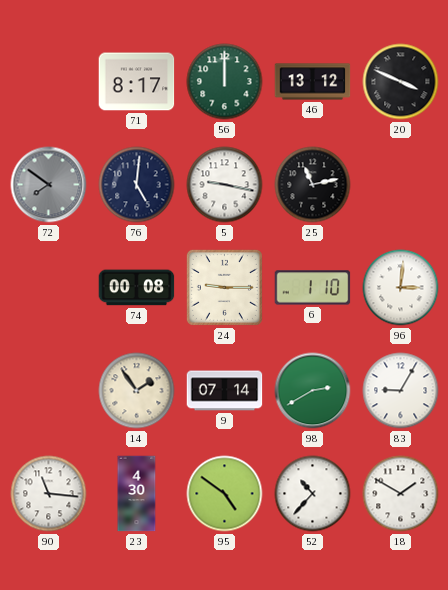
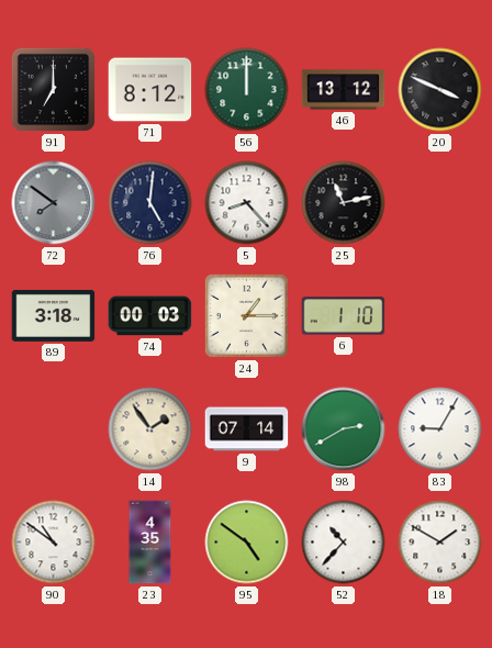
91: none -> 7:00 (54, 90)
71: 8:17 -> 8:12 (150, 90)
5: 9:17 -> 8:23 (247, 203)
89: none -> 3:18 (54, 315)
74: 00:08 -> 00:03 (150, 316)
24: 9:15 -> 1:15 (246, 315)
96: 3:01 -> none (401, 288)
90: 11:16 -> 10:51 (54, 543)
23: 4:30 -> 4:35 (150, 543)
